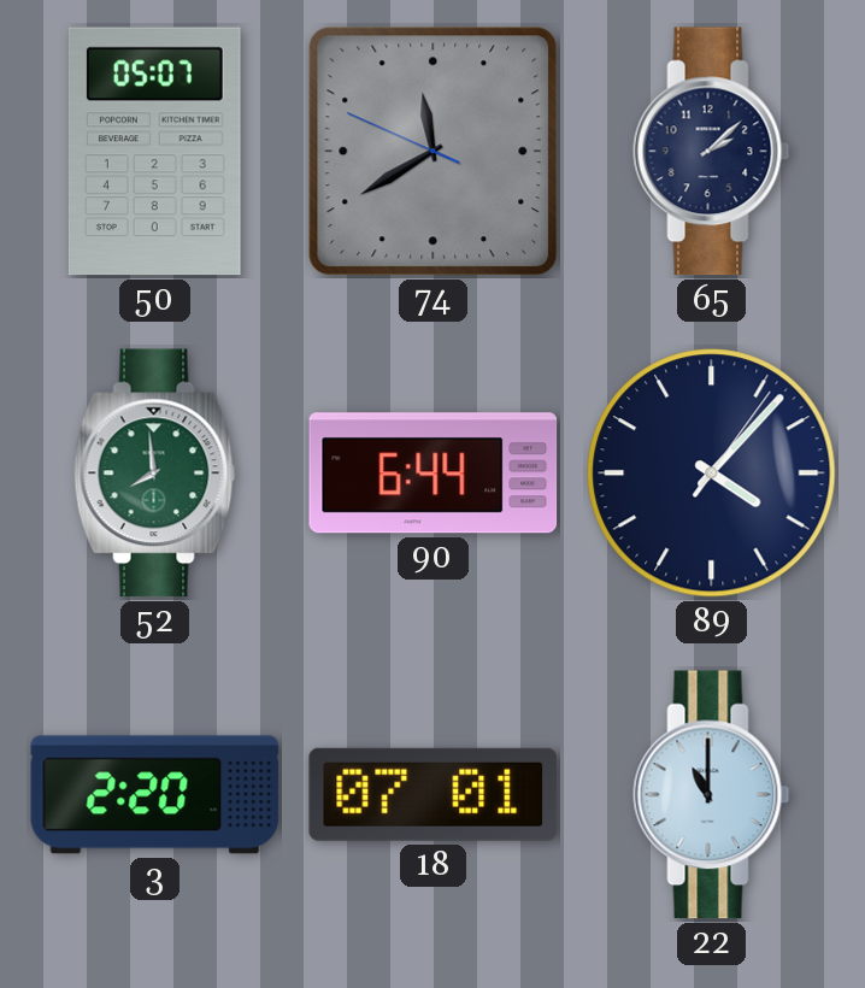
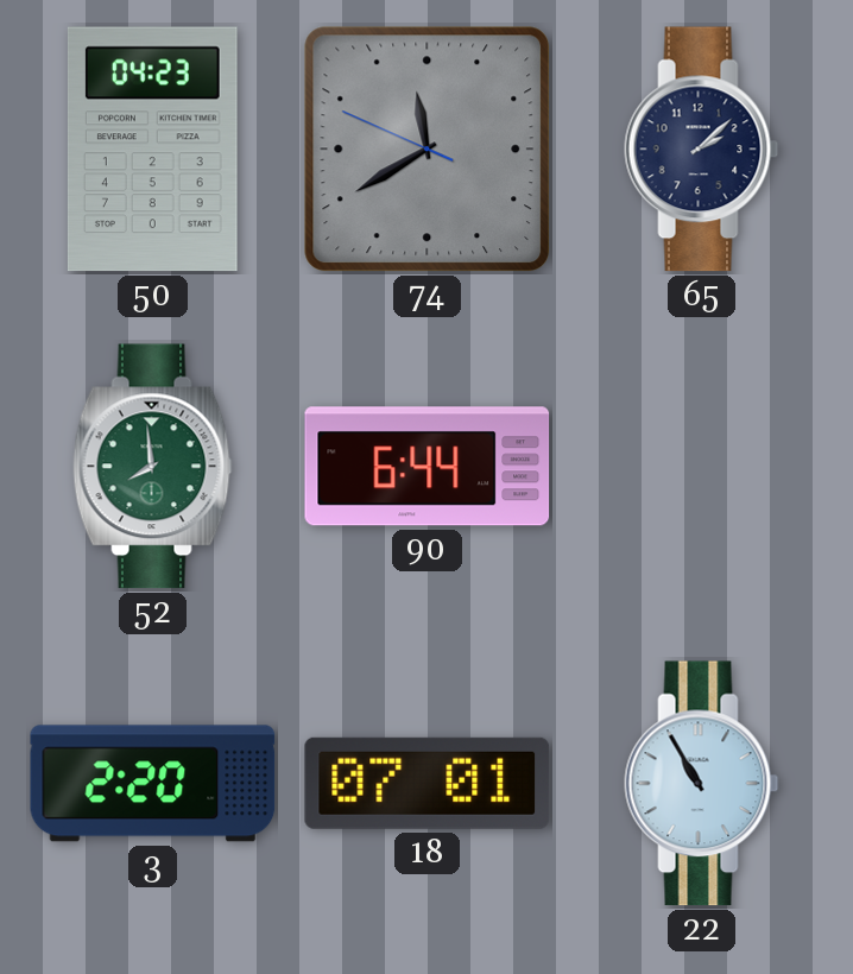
50: 05:07 -> 04:23 (152, 150)
89: 4:07 -> none (712, 474)
22: 11:00 -> 10:55 (702, 784)
